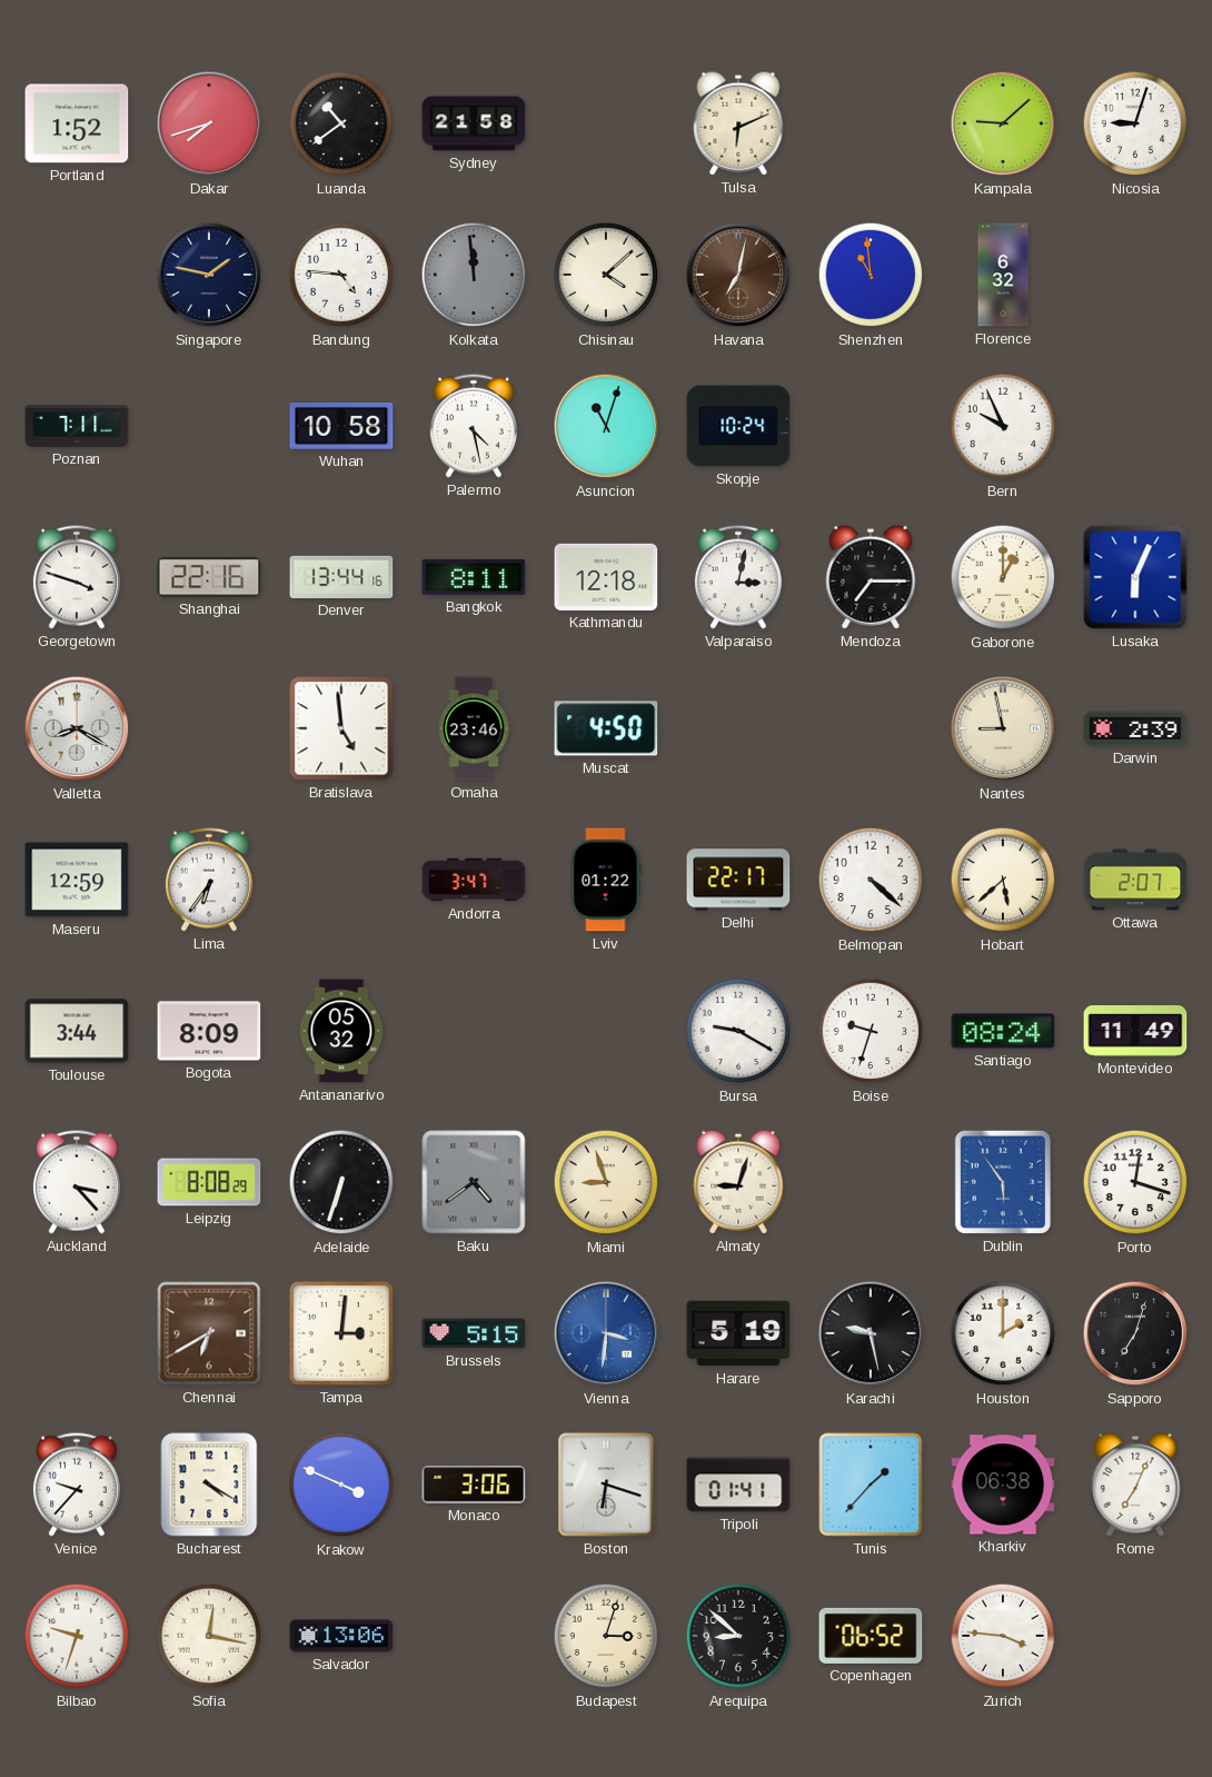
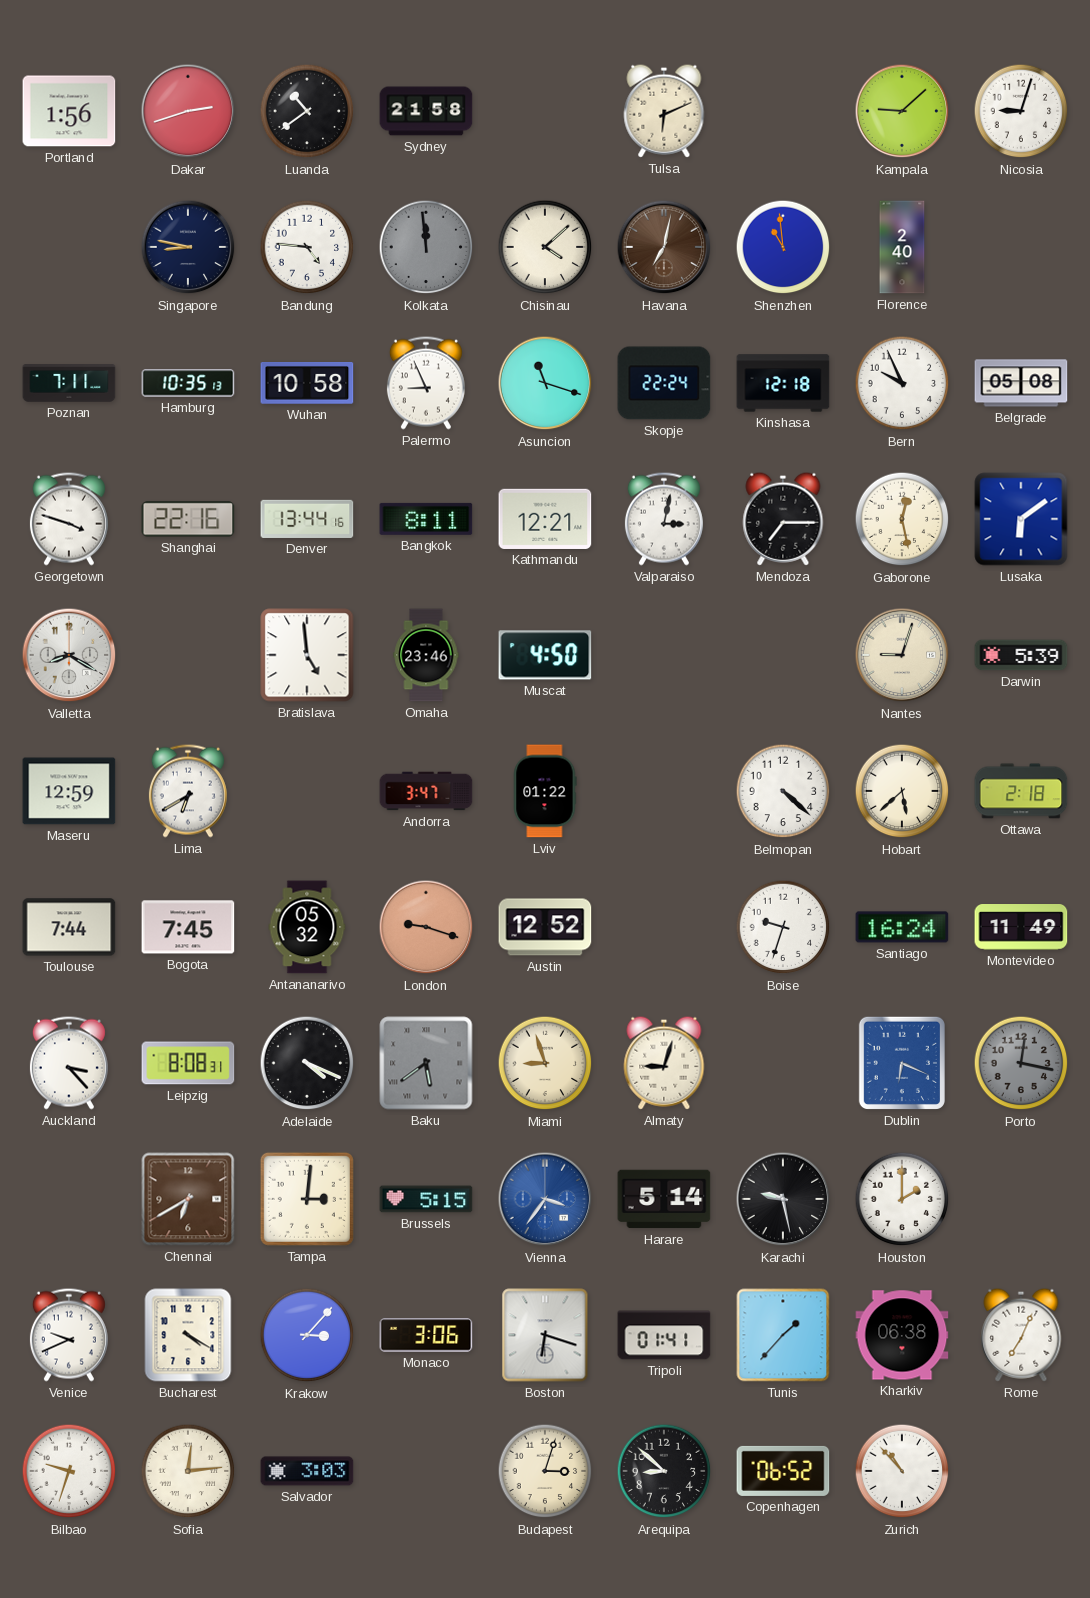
Portland: 1:52 -> 1:56 (69, 111)
Dakar: 7:42 -> 2:42 (188, 111)
Singapore: 1:47 -> 8:47 (188, 247)
Florence: 6:32 -> 2:40 (902, 247)
Hamburg: none -> 10:35 (188, 383)
Palermo: 4:28 -> 8:56 (426, 383)
Asuncion: 11:03 -> 11:18 (545, 383)
Skopje: 10:24 -> 22:24 (664, 383)
Kinshasa: none -> 12:18 (783, 383)
Belgrade: none -> 05:08 (1021, 383)
Kathmandu: 12:18 -> 12:21 (545, 519)
Gaborone: 1:00 -> 12:28 (902, 519)
Lusaka: 6:04 -> 6:09 (1021, 519)
Nantes: 8:58 -> 9:03 (902, 655)
Darwin: 2:39 -> 5:39 (1021, 655)
Lima: 6:36 -> 6:40 (188, 791)
Delhi: 22:17 -> none (738, 880)
Ottawa: 2:07 -> 2:18 (1021, 791)
Toulouse: 3:44 -> 7:44 (69, 927)
Bogota: 8:09 -> 7:45 (188, 927)
London: none -> 9:18 (426, 927)
Austin: none -> 12:52 (545, 927)
Bursa: 9:20 -> none (738, 1031)
Santiago: 08:24 -> 16:24 (902, 927)
Leipzig: 8:08:29 -> 8:08:31 (188, 1063)
Adelaide: 6:33 -> 4:19 (307, 1063)
Baku: 4:39 -> 5:39 (426, 1063)
Dublin: 5:54 -> 6:19 (902, 1063)
Porto: 12:18 -> 12:17 (1021, 1063)
Porto dial: white -> grey (1021, 1063)
Vienna: 3:31 -> 3:36 (545, 1199)
Harare: 5:19 -> 5:14 (664, 1199)
Sapporo: 7:03 -> none (1135, 1333)
Venice: 9:37 -> 9:41 (69, 1335)
Krakow: 3:49 -> 3:07 (307, 1335)
Sofia: 12:17 -> 12:14 (188, 1471)
Salvador: 13:06 -> 3:03 (307, 1471)
Zurich: 3:46 -> 10:53 (902, 1471)
